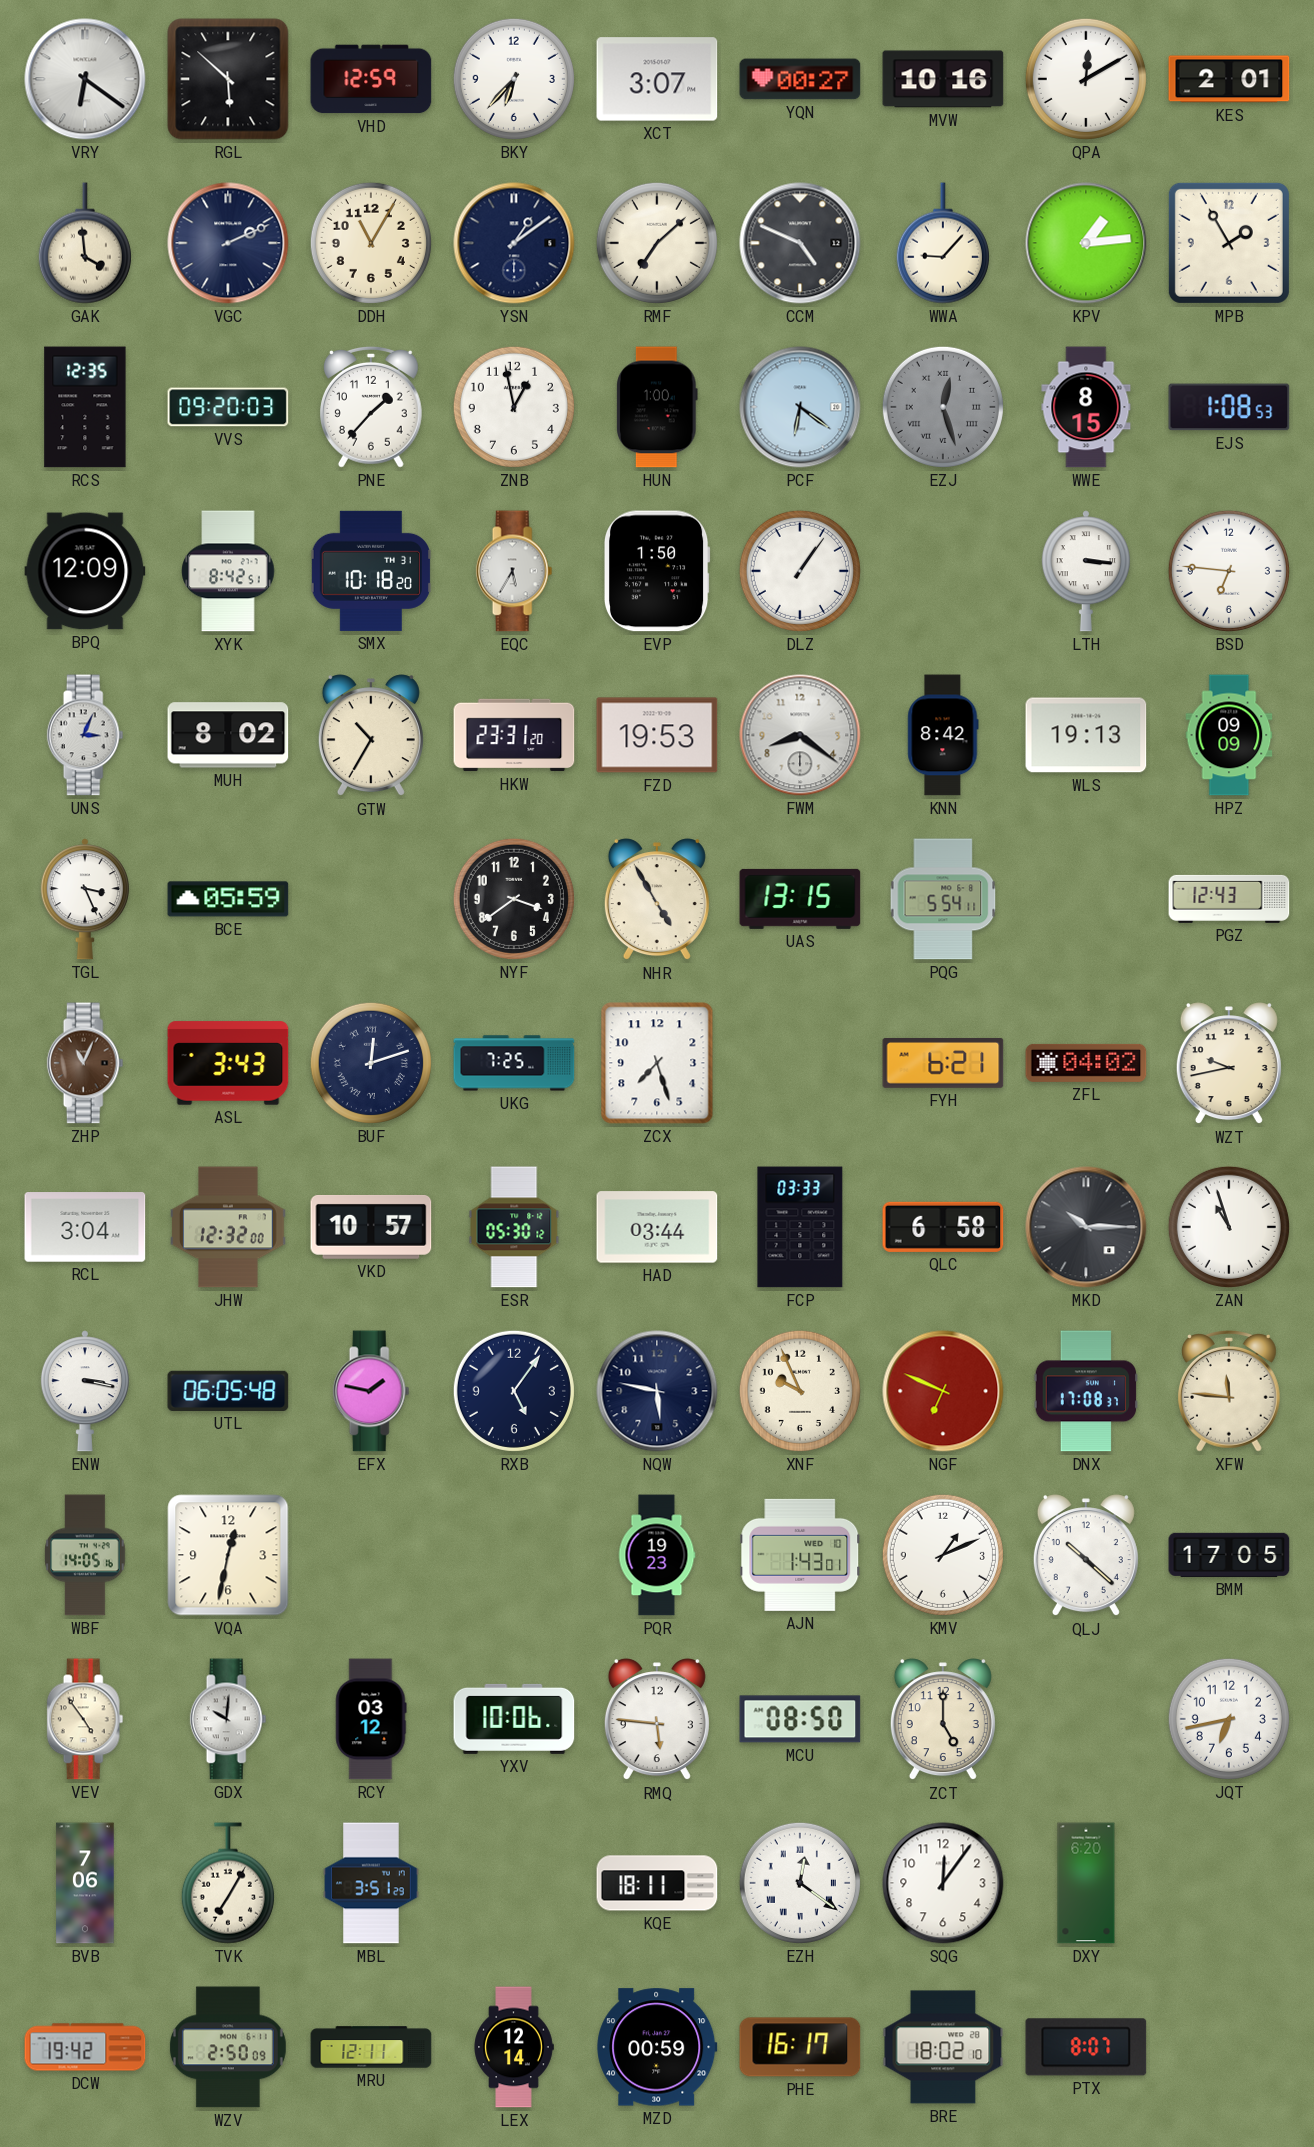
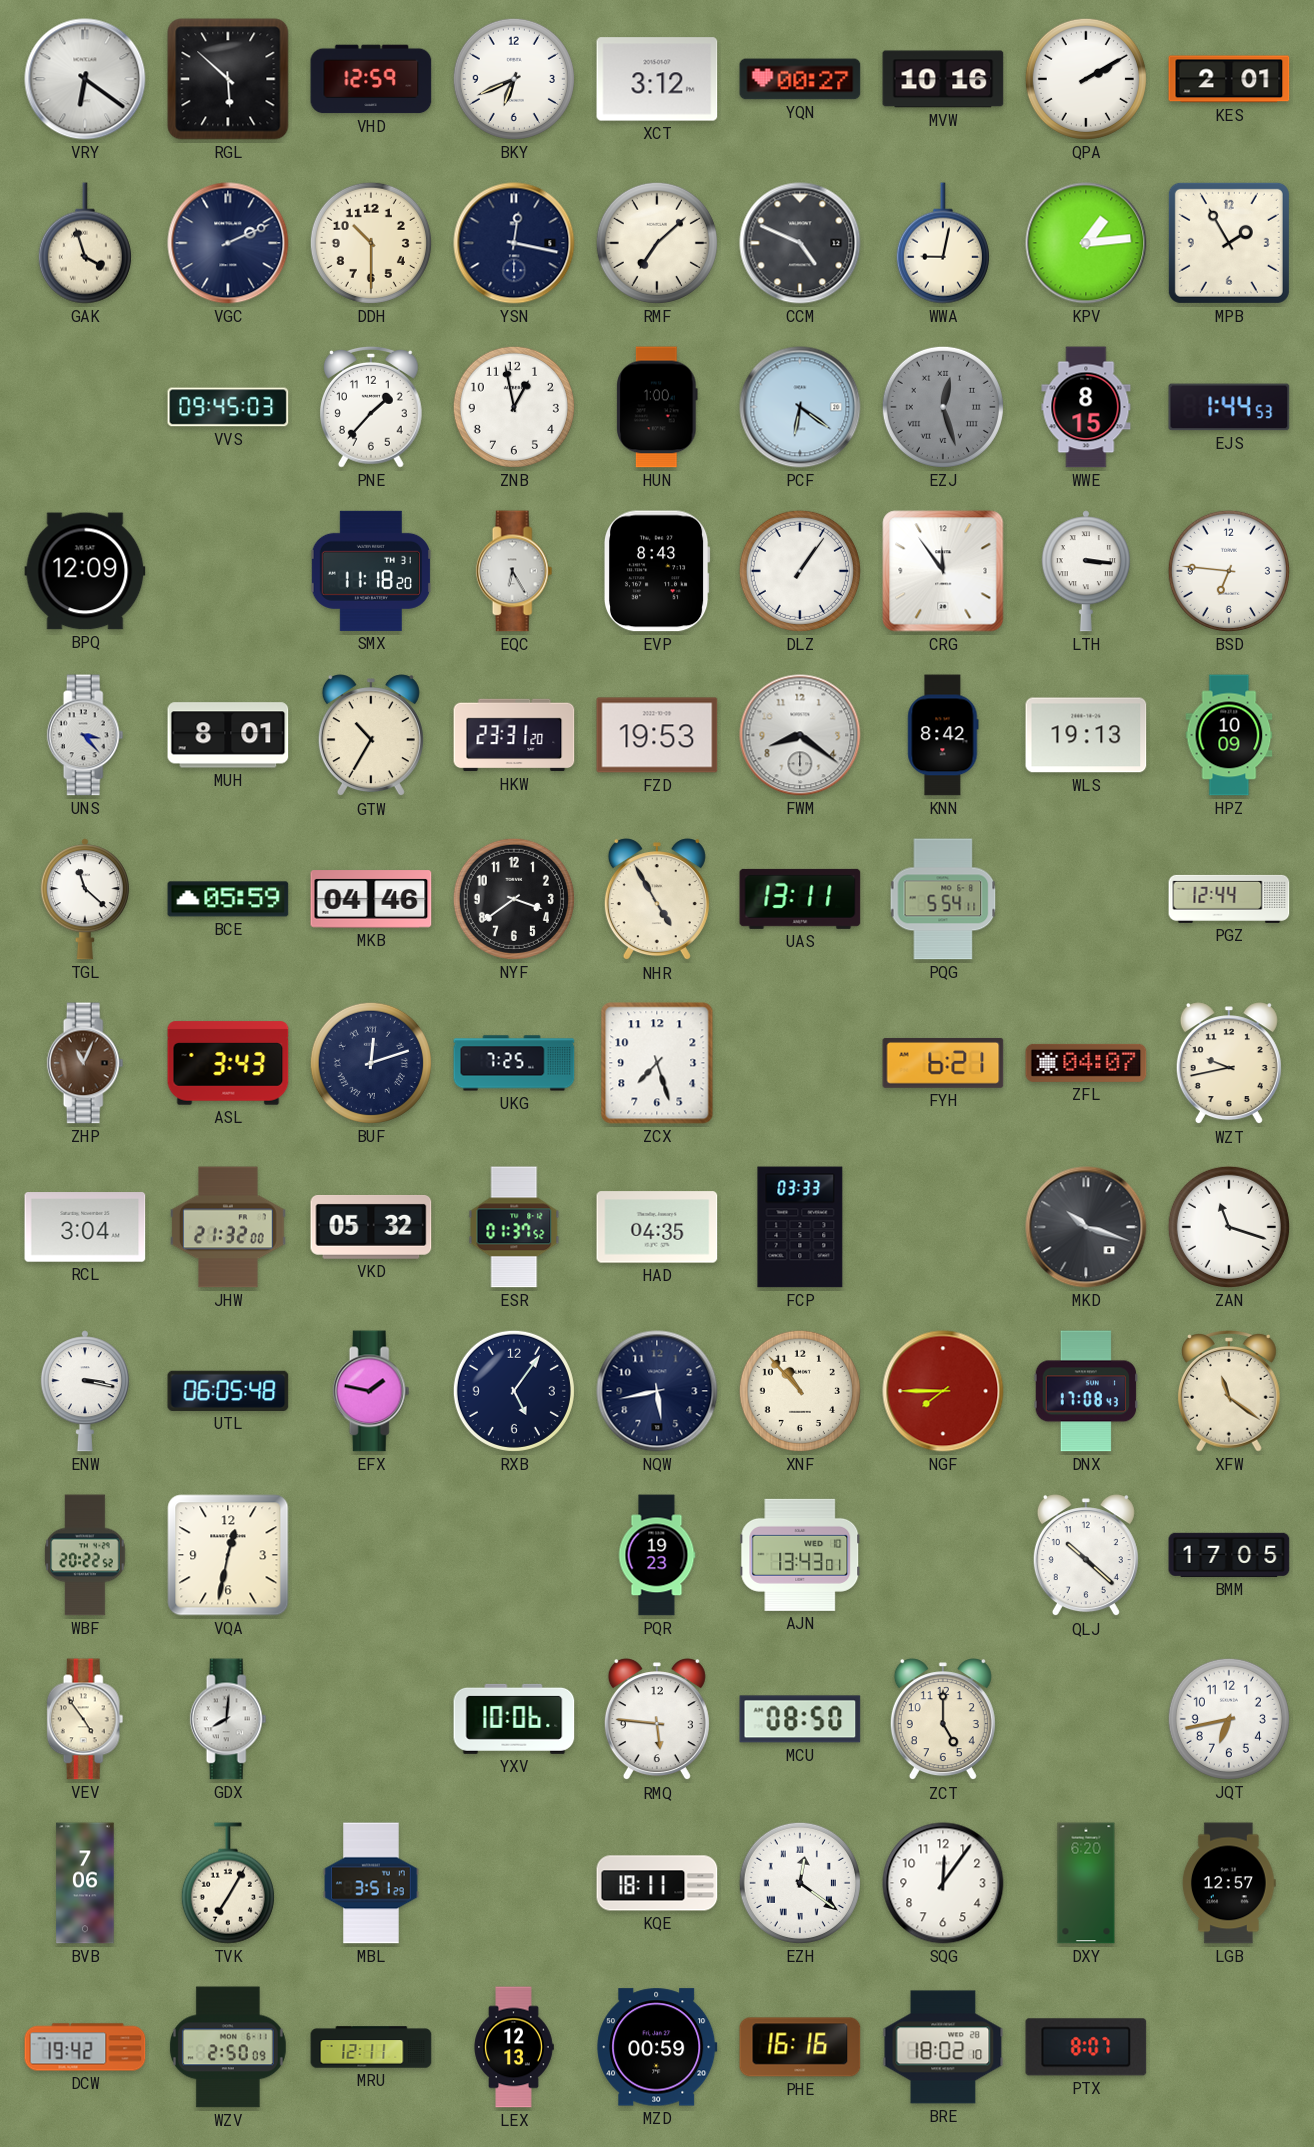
BKY: 6:37 -> 6:41 (514, 79)
XCT: 3:07 -> 3:12 (657, 79)
QPA: 12:10 -> 2:10 (1086, 79)
GAK: 3:59 -> 3:57 (85, 243)
DDH: 11:05 -> 10:30 (371, 243)
YSN: 1:09 -> 12:17 (514, 243)
WWA: 9:07 -> 9:02 (943, 243)
RCS: 12:35 -> none (85, 407)
VVS: 09:20 -> 09:45 (228, 407)
EJS: 1:08 -> 1:44 (1229, 407)
XYK: 8:42 -> none (228, 571)
SMX: 10:18 -> 11:18 (370, 571)
EQC: 5:35 -> 6:25 (514, 571)
EVP: 1:50 -> 8:43 (657, 571)
CRG: none -> 11:54 (943, 571)
UNS: 3:04 -> 3:23 (85, 735)
MUH: 8:02 -> 8:01 (228, 735)
HPZ: 09:09 -> 10:09 (1229, 735)
TGL: 3:26 -> 11:22 (85, 899)
MKB: none -> 04:46 (371, 899)
UAS: 13:15 -> 13:11 (800, 899)
PGZ: 12:43 -> 12:44 (1229, 899)
ZFL: 04:02 -> 04:07 (1086, 1063)
JHW: 12:32 -> 21:32 (228, 1227)
VKD: 10:57 -> 05:32 (371, 1227)
ESR: 05:30 -> 01:37 (514, 1227)
HAD: 03:44 -> 04:35 (657, 1227)
QLC: 6:58 -> none (943, 1227)
MKD: 10:15 -> 10:18 (1086, 1227)
ZAN: 10:57 -> 11:18 (1229, 1227)
NQW: 5:47 -> 5:43 (657, 1391)
XNF: 9:56 -> 10:53 (800, 1391)
NGF: 6:49 -> 7:45 (943, 1391)
DNX: 17:08:37 -> 17:08:43 (1086, 1391)
XFW: 11:46 -> 11:21 (1229, 1391)
WBF: 14:05 -> 20:22 (85, 1555)
AJN: 1:43 -> 13:43 (800, 1555)
KMV: 1:11 -> none (943, 1555)
GDX: 10:01 -> 8:01 (228, 1719)
RCY: 03:12 -> none (371, 1719)
LGB: none -> 12:57 (1229, 1883)
LEX: 12:14 -> 12:13 (514, 2047)
PHE: 16:17 -> 16:16 (800, 2047)
